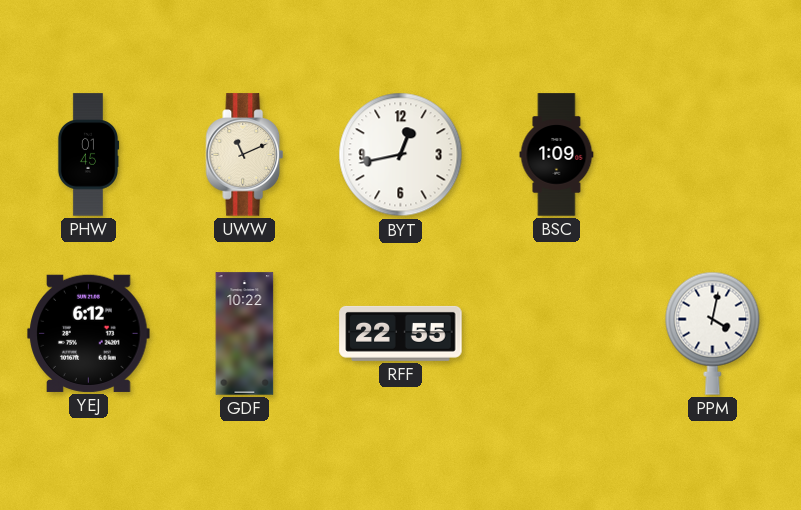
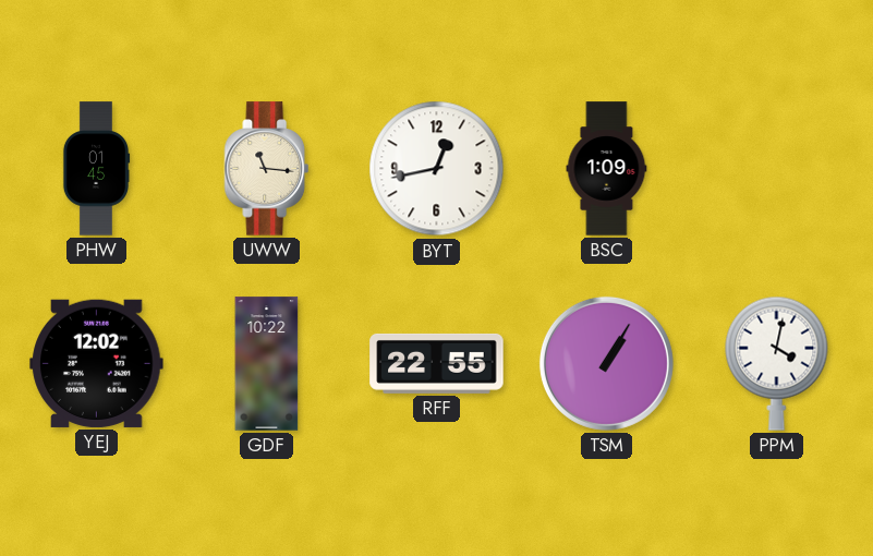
UWW: 11:11 -> 11:16 (267, 169)
YEJ: 6:12 -> 12:02 (97, 363)
TSM: none -> 1:05 (606, 363)
